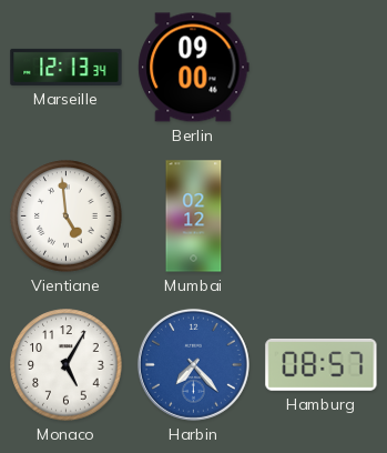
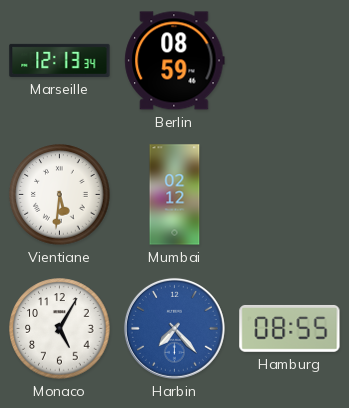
Berlin: 09:00 -> 08:59 (175, 61)
Vientiane: 4:59 -> 5:31 (60, 195)
Hamburg: 08:57 -> 08:55 (290, 328)
